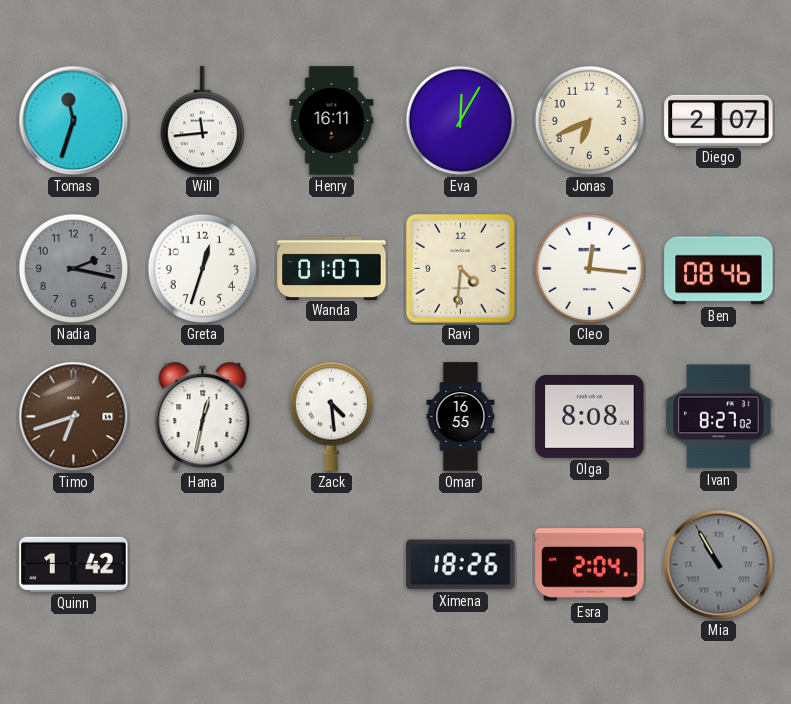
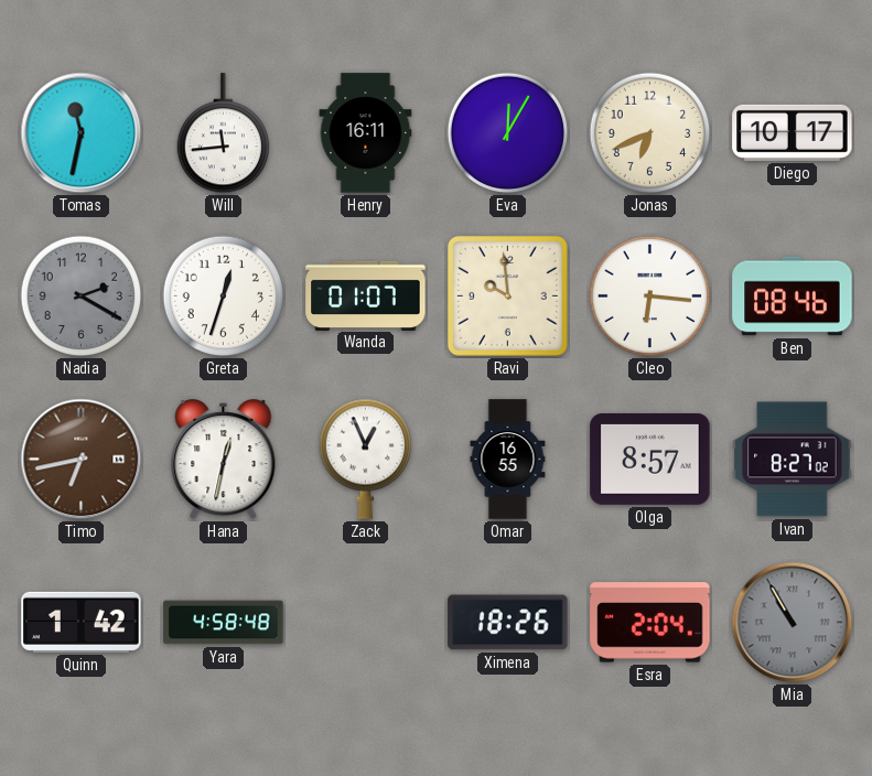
Tomas: 11:33 -> 11:32 (82, 133)
Diego: 2:07 -> 10:17 (793, 132)
Nadia: 2:17 -> 2:20 (82, 297)
Ravi: 4:31 -> 9:59 (507, 295)
Cleo: 12:16 -> 6:16 (650, 297)
Timo: 6:42 -> 6:43 (82, 460)
Zack: 4:29 -> 12:56 (365, 459)
Olga: 8:08 -> 8:57 (650, 459)
Yara: none -> 4:58 (224, 623)
